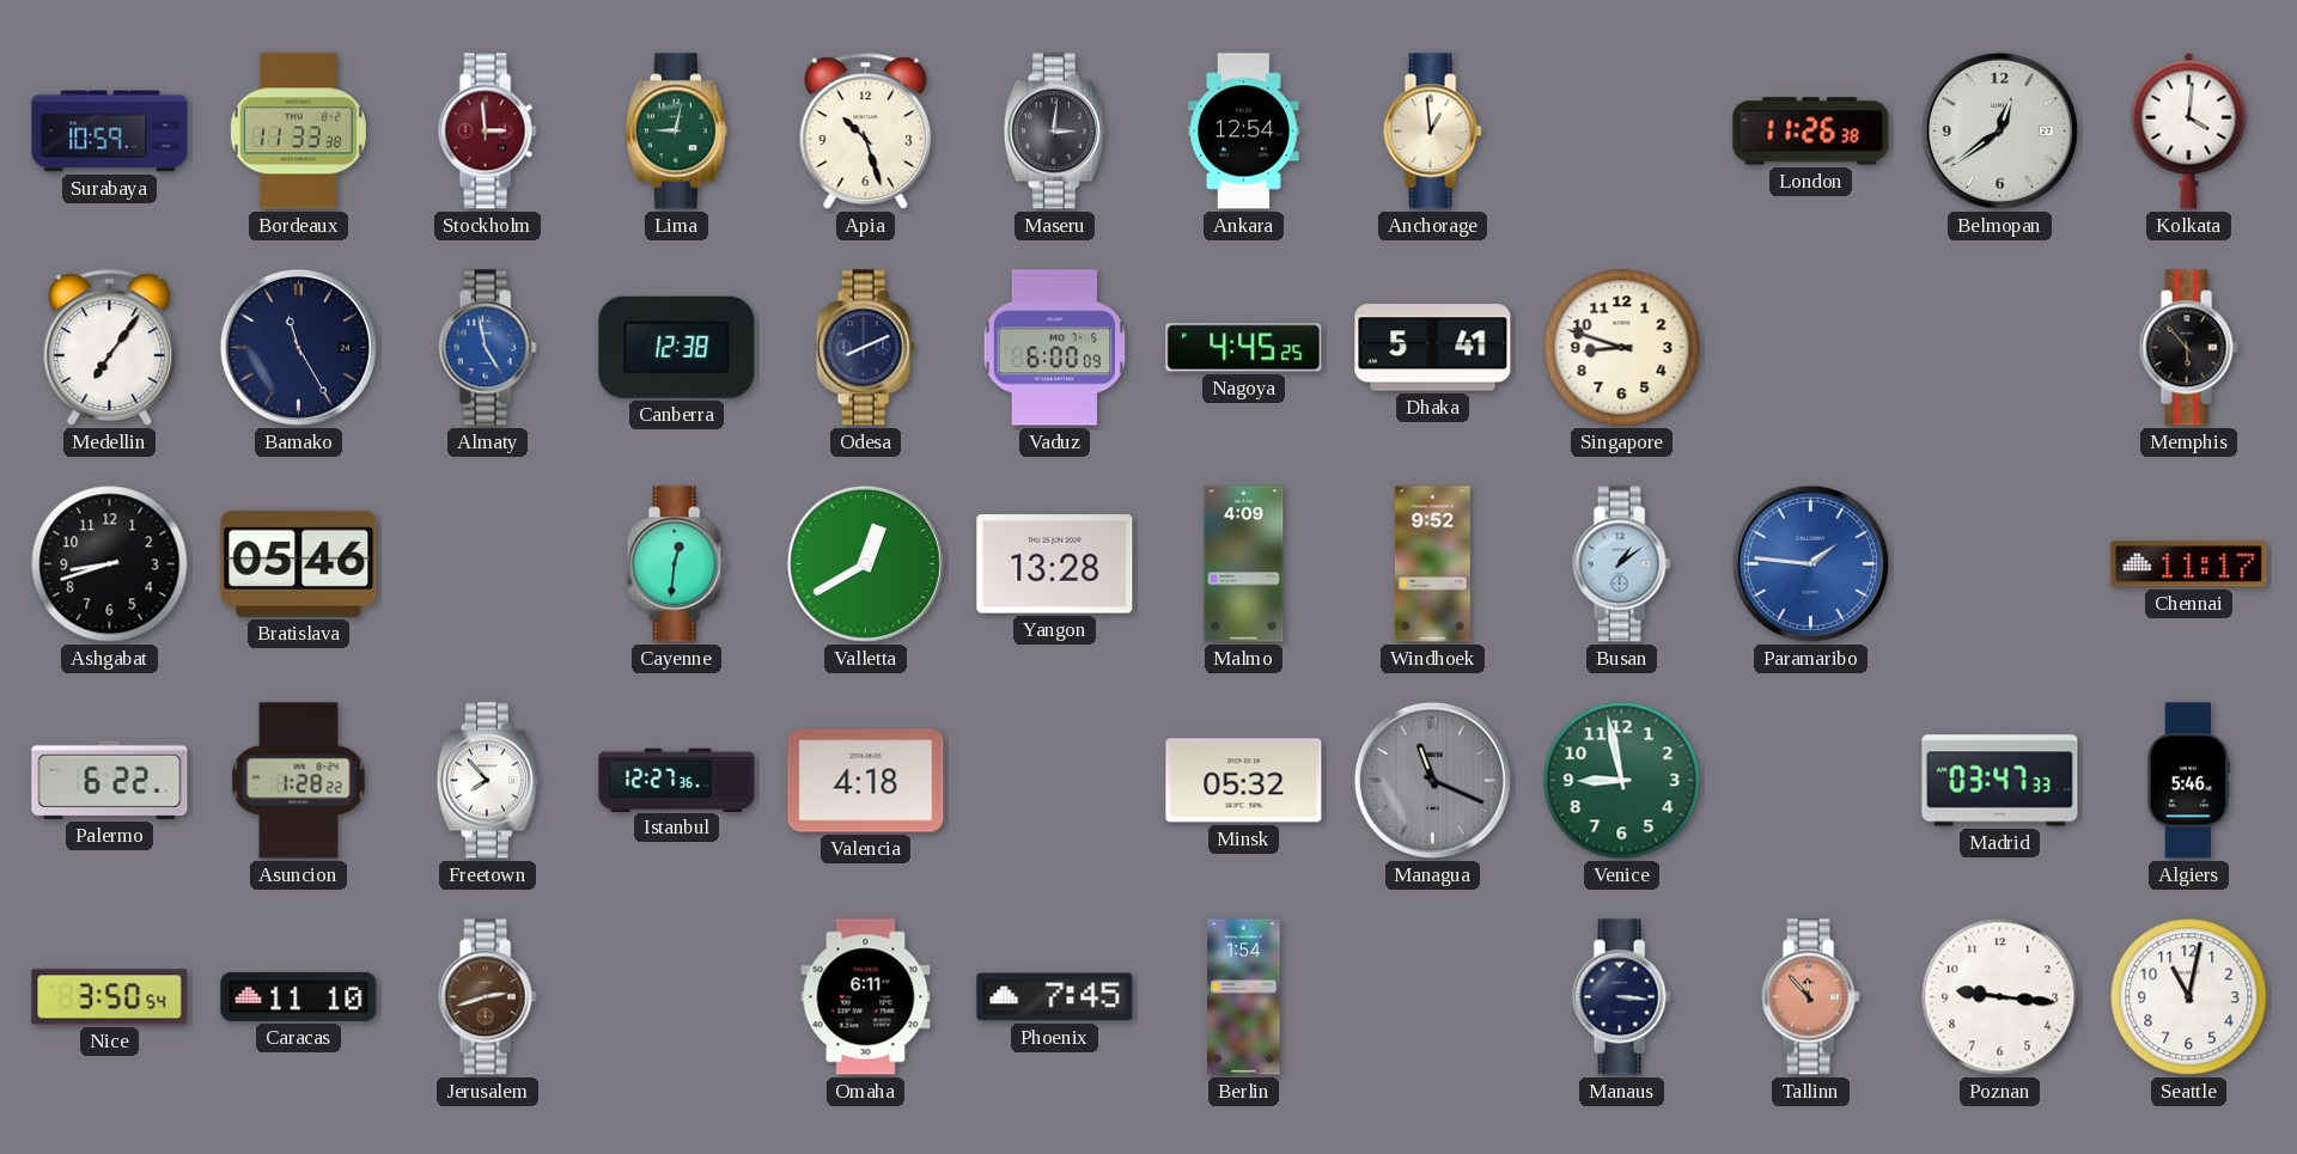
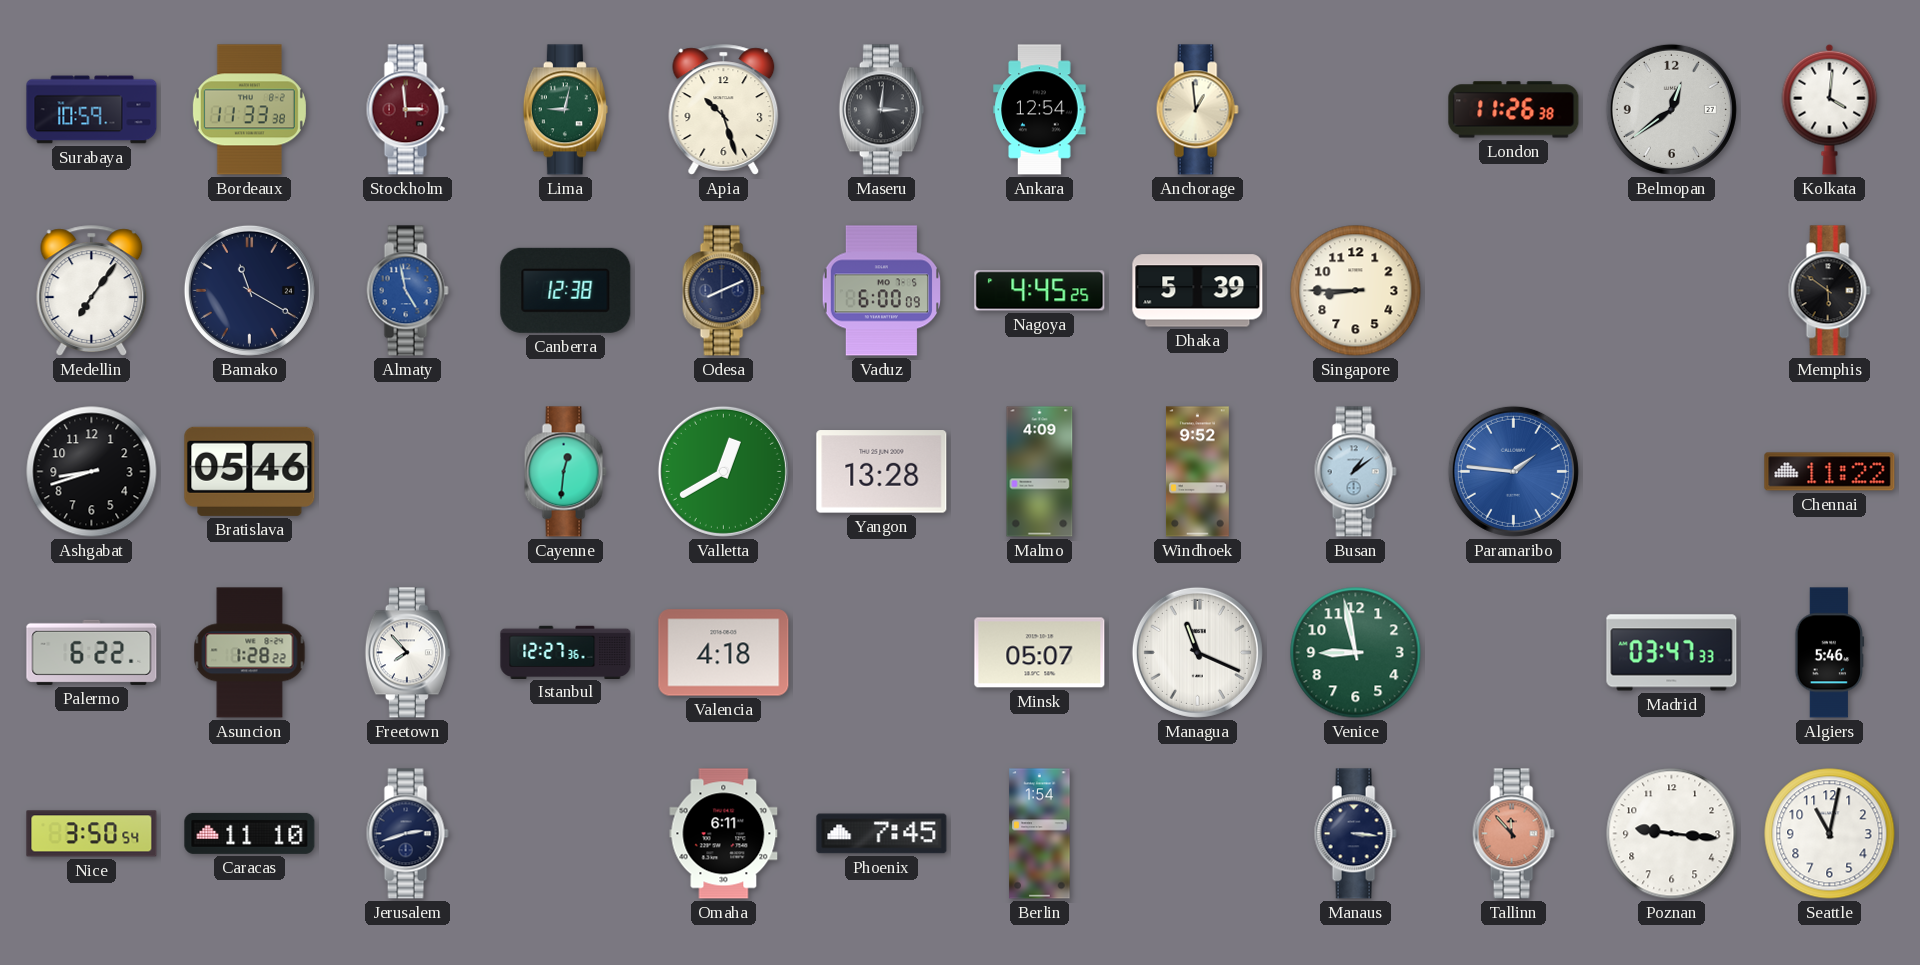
Bamako: 11:25 -> 11:20 (249, 290)
Dhaka: 5:41 -> 5:39 (1198, 291)
Singapore: 8:48 -> 8:45 (1356, 291)
Memphis: 5:53 -> 5:51 (1829, 291)
Chennai: 11:17 -> 11:22 (1830, 472)
Minsk: 05:32 -> 05:07 (1040, 653)
Managua dial: grey -> white (1197, 652)
Jerusalem dial: brown -> navy (407, 834)
